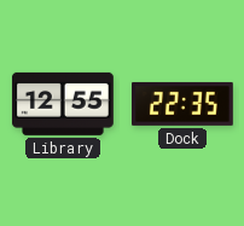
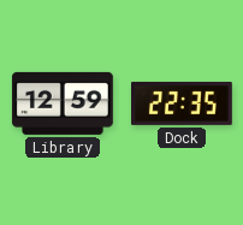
Library: 12:55 -> 12:59 (63, 103)
